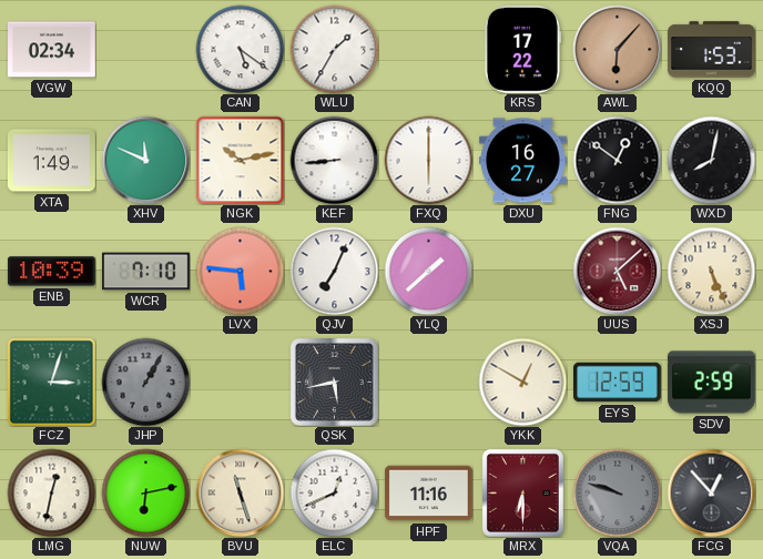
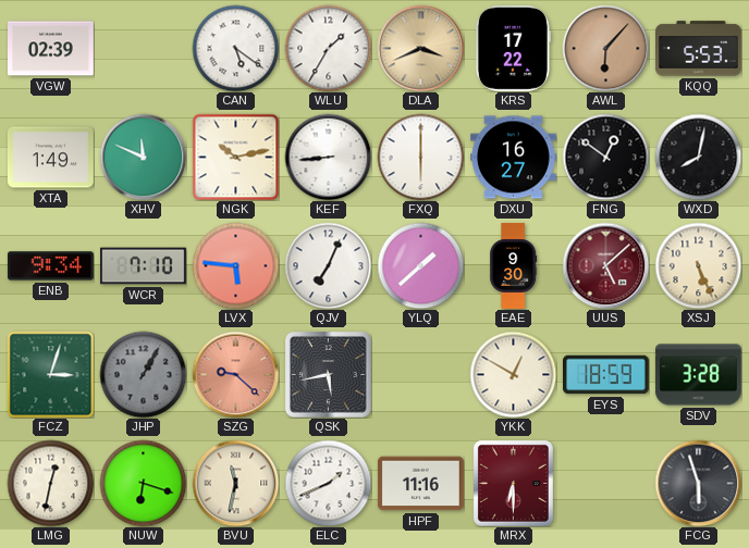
VGW: 02:34 -> 02:39 (51, 49)
DLA: none -> 3:41 (420, 48)
KQQ: 1:53 -> 5:53 (699, 49)
ENB: 10:39 -> 9:34 (50, 266)
EAE: none -> 9:30 (514, 266)
SZG: none -> 9:22 (235, 374)
EYS: 12:59 -> 18:59 (606, 375)
SDV: 2:59 -> 3:28 (698, 375)
NUW: 6:13 -> 6:18 (143, 483)
BVU: 11:27 -> 11:32 (235, 483)
ELC: 12:41 -> 1:41 (328, 483)
VQA: 9:48 -> none (617, 492)
FCG: 12:53 -> 5:57 (698, 483)
